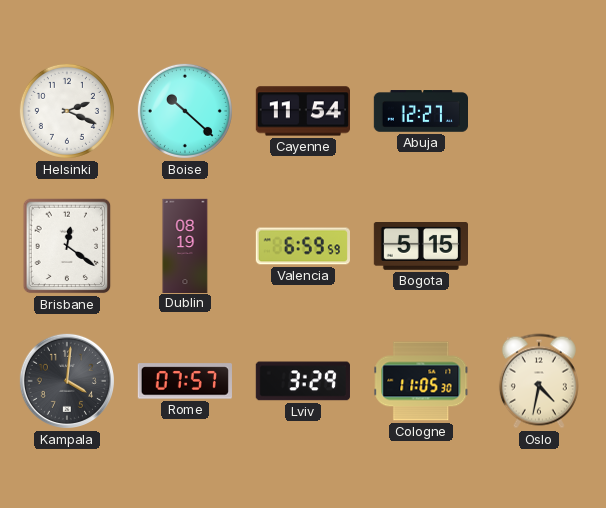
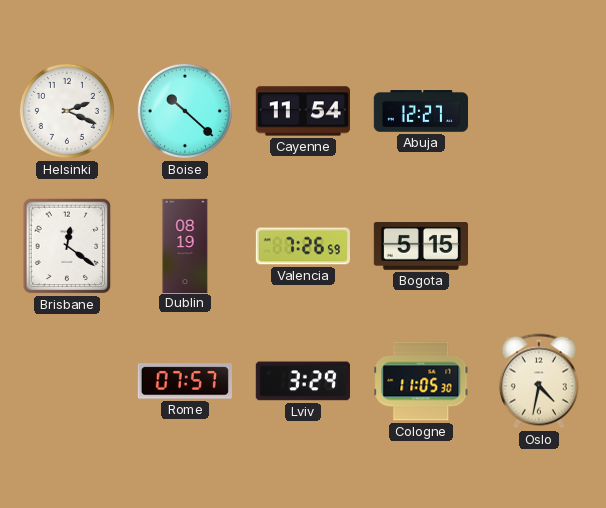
Valencia: 6:59 -> 7:26 (303, 246)
Kampala: 4:01 -> none (67, 381)
